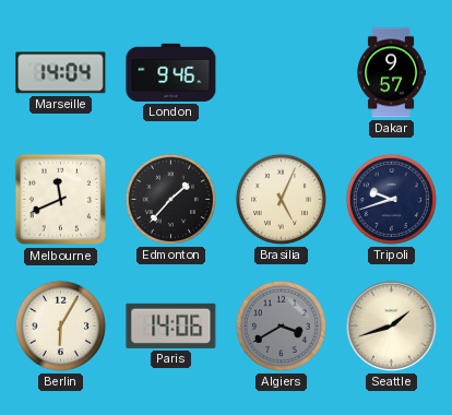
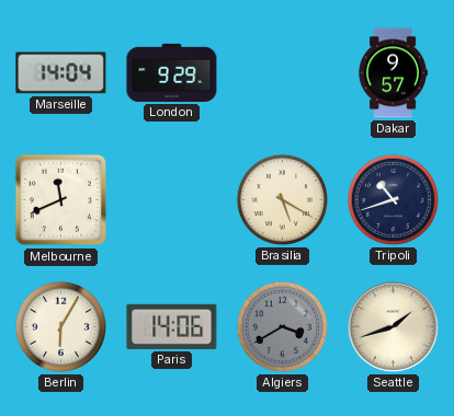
London: 9:46 -> 9:29 (172, 72)
Edmonton: 1:37 -> none (170, 199)
Brasilia: 5:04 -> 5:20 (282, 199)
Tripoli: 9:42 -> 10:42 (393, 199)
